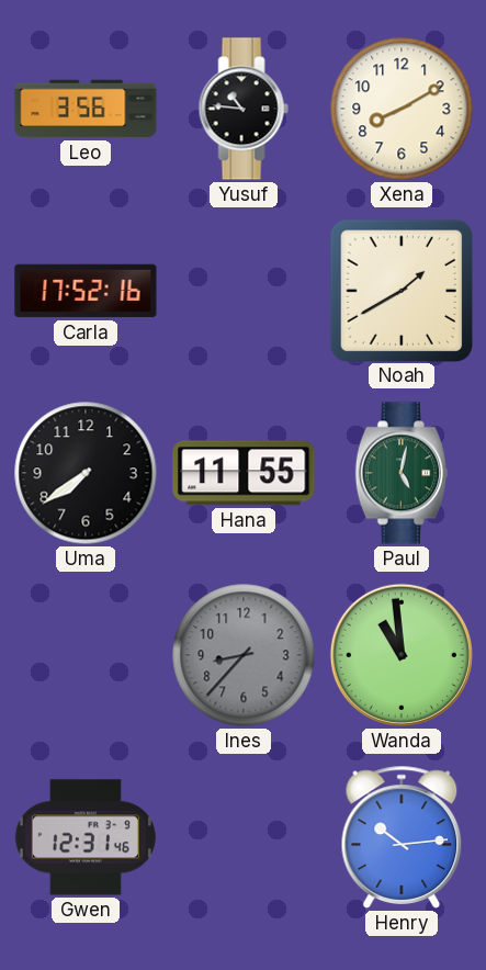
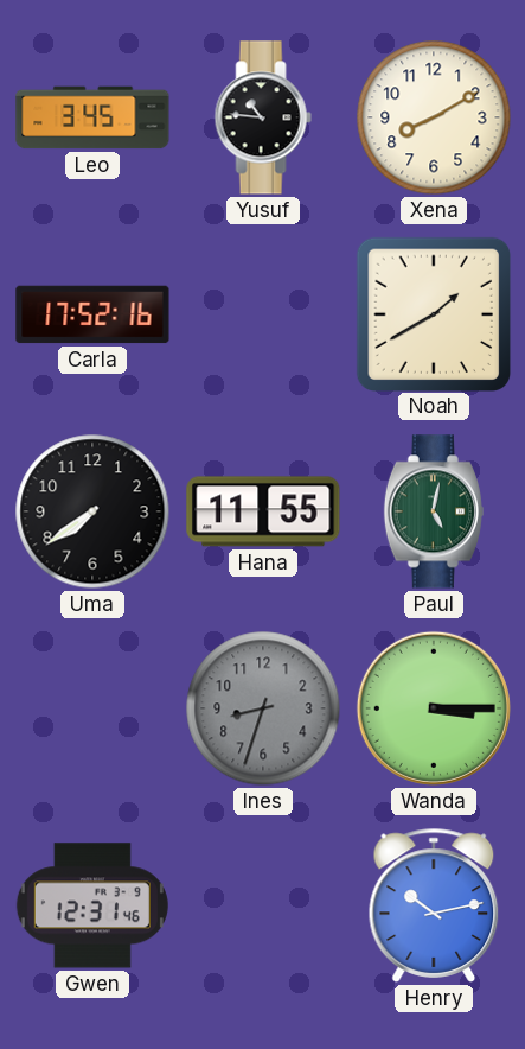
Leo: 3:56 -> 3:45 (92, 117)
Ines: 8:37 -> 8:33 (263, 708)
Wanda: 10:59 -> 3:15 (434, 708)
Henry: 10:14 -> 10:13 (434, 905)
